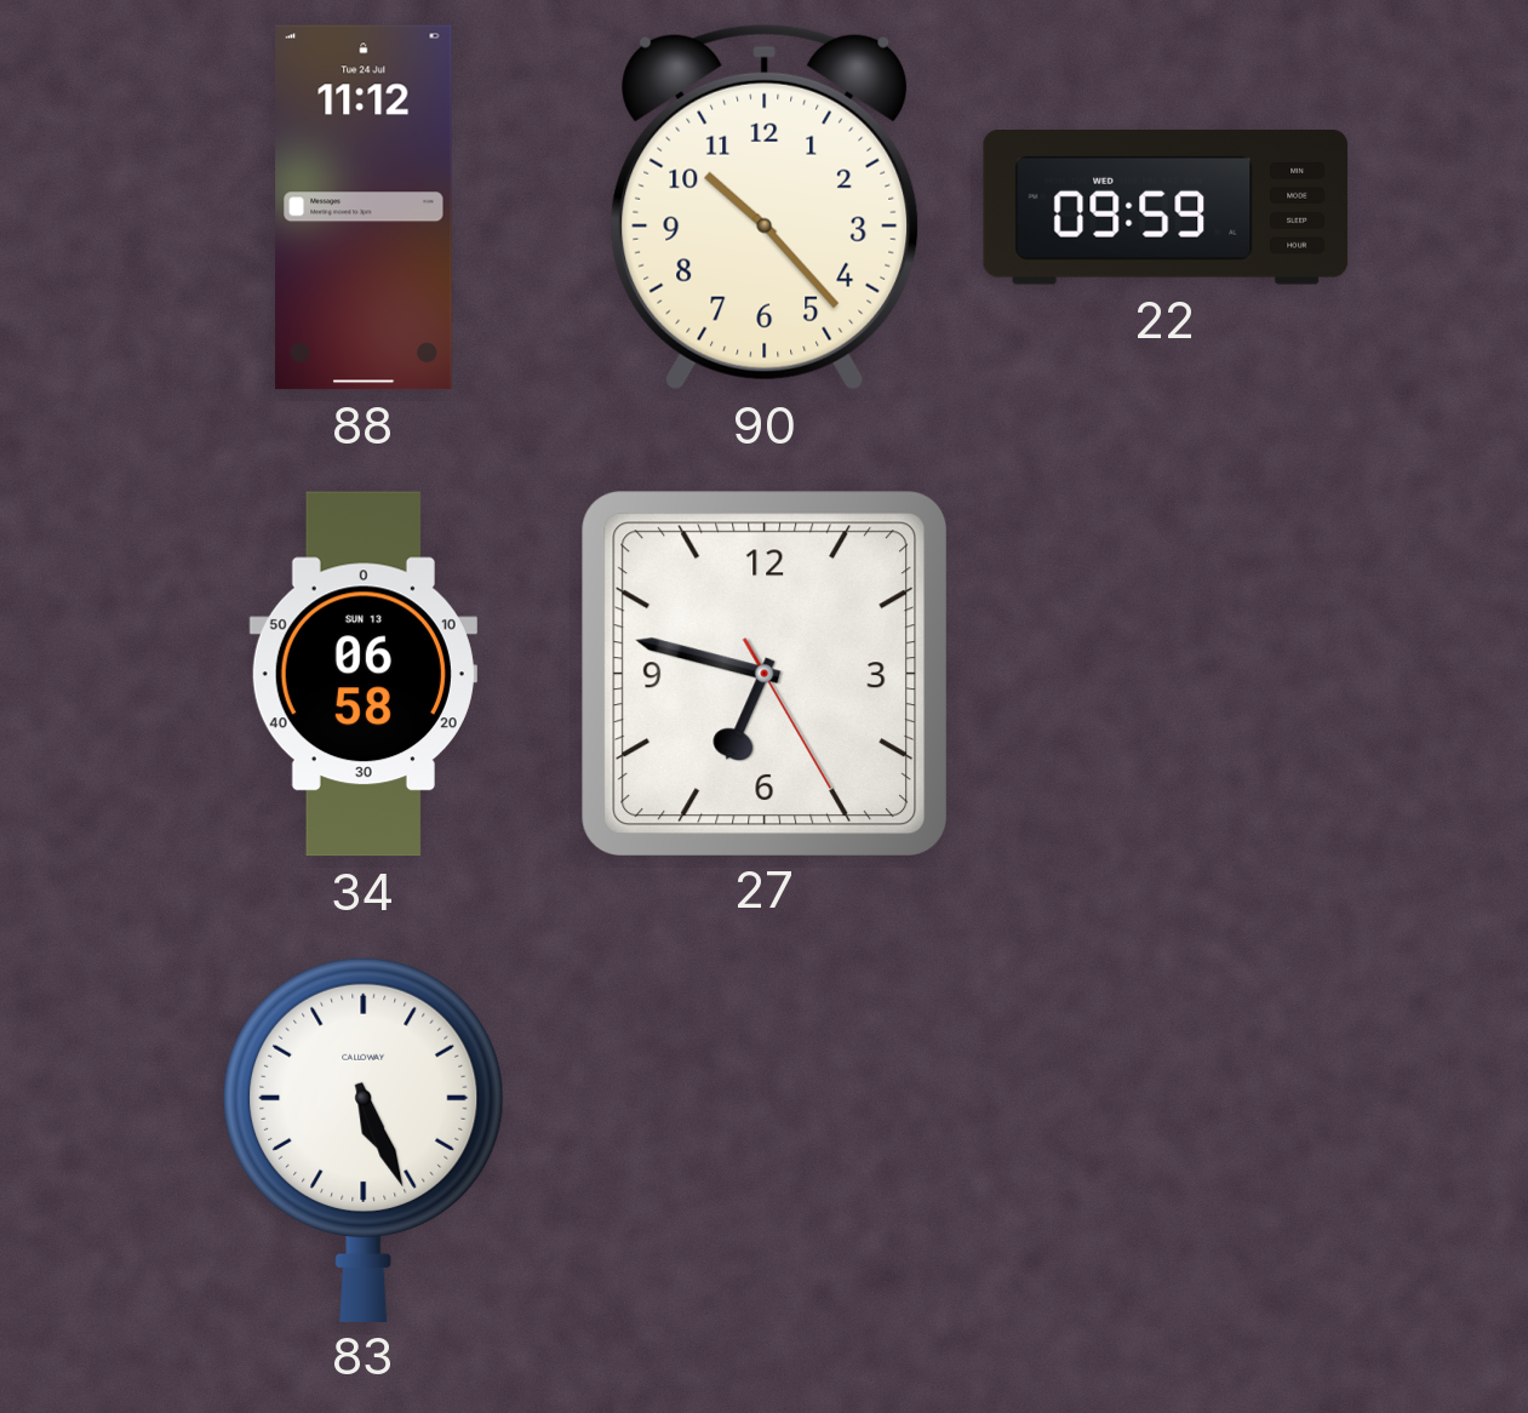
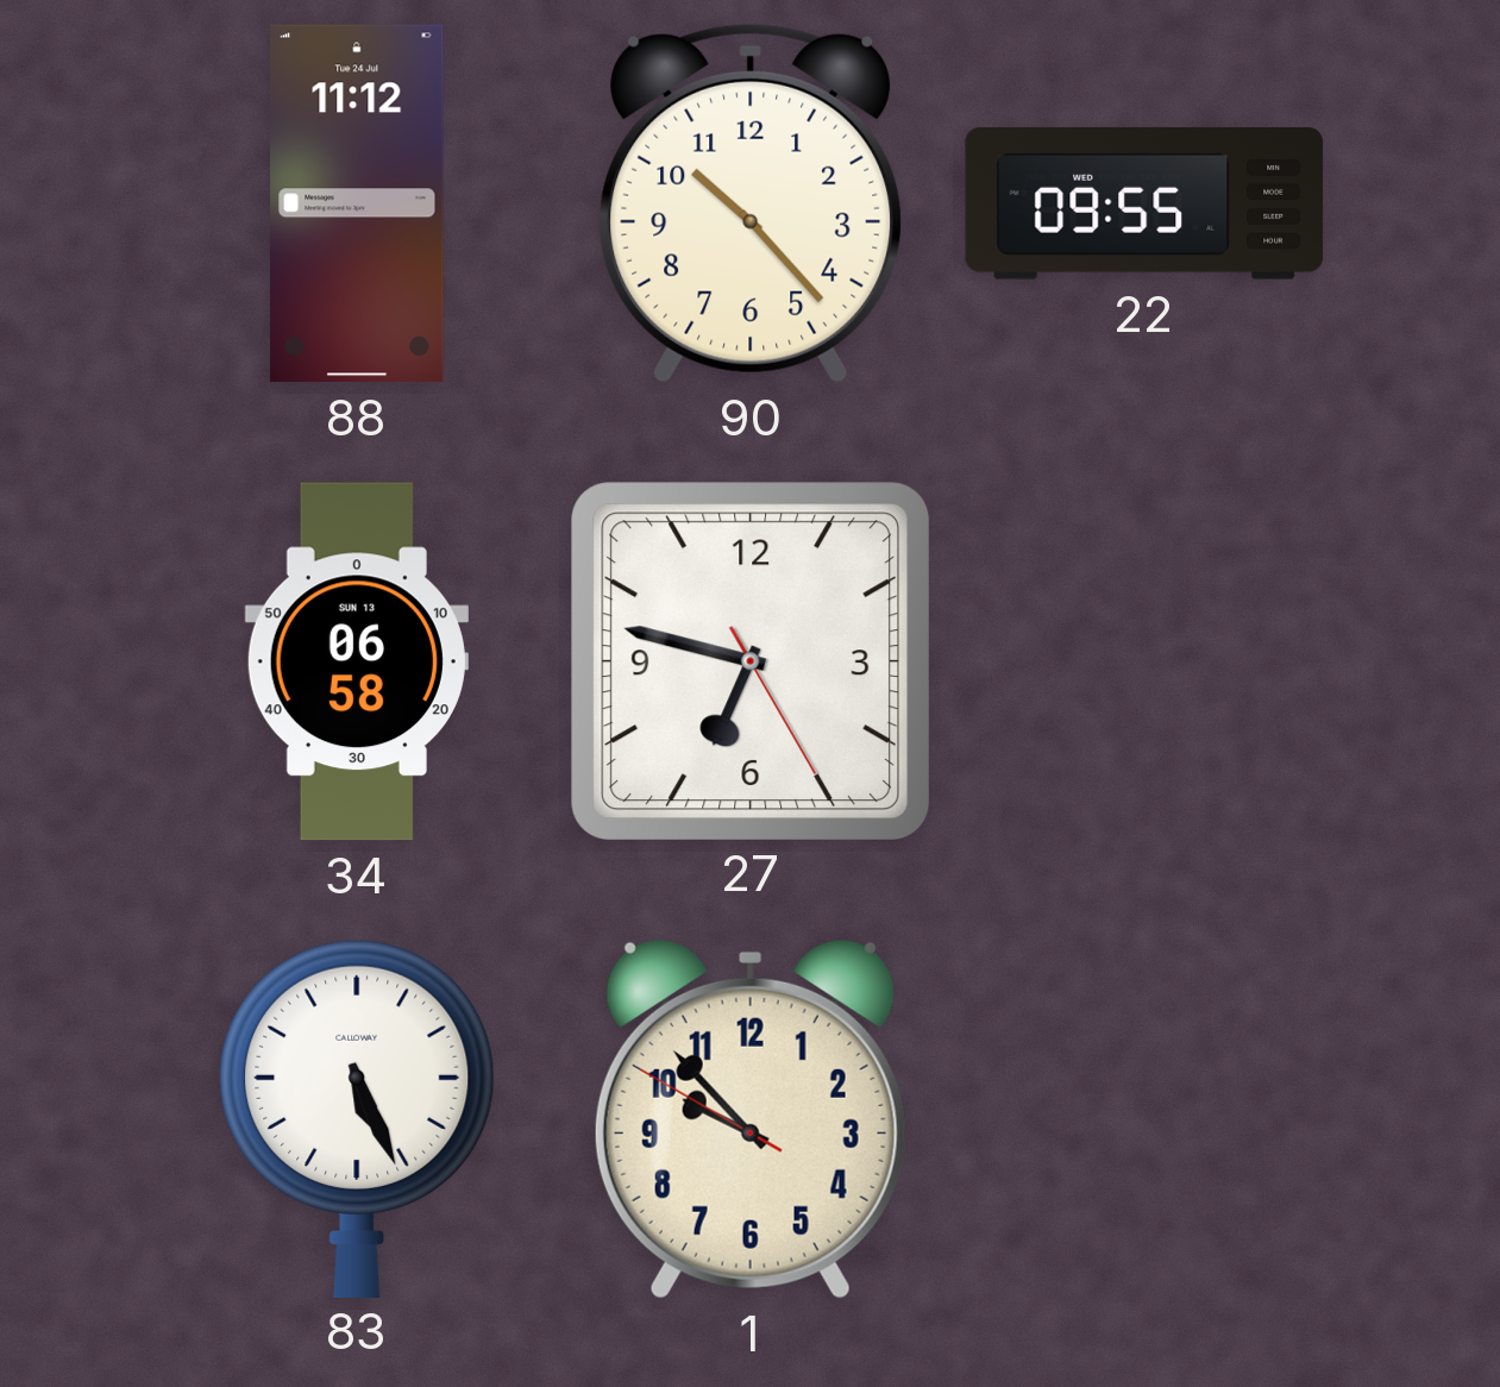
22: 09:59 -> 09:55 (1144, 205)
1: none -> 9:52 (751, 1119)
